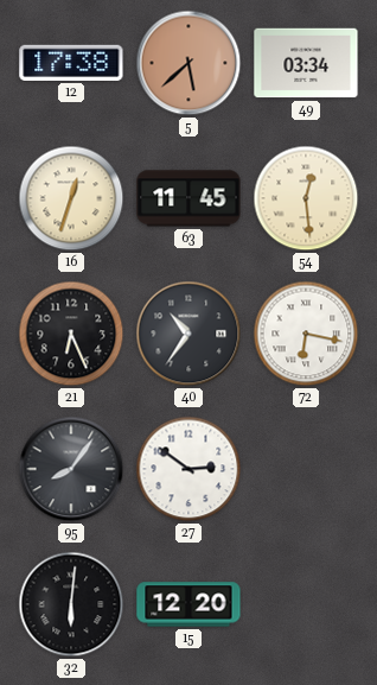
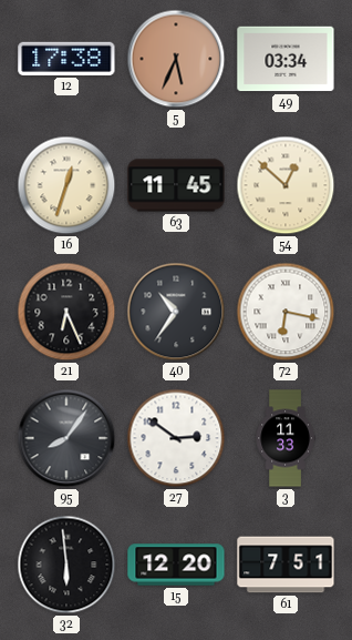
5: 5:38 -> 5:34 (176, 59)
54: 12:29 -> 12:52 (286, 185)
3: none -> 11:33 (286, 438)
32: 6:01 -> 5:59 (66, 565)
61: none -> 7:51 (286, 565)
